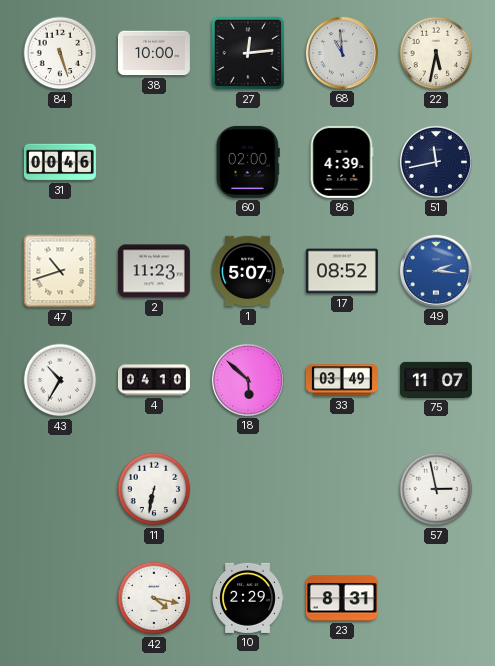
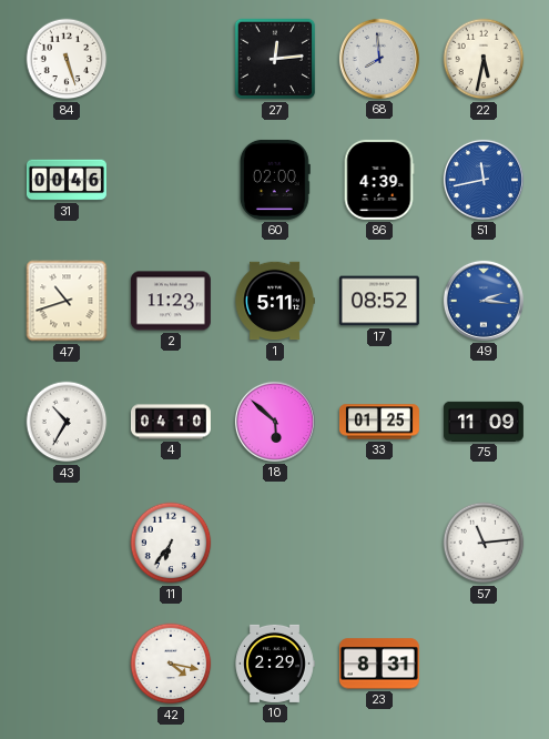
38: 10:00 -> none (154, 53)
68: 10:59 -> 7:59 (379, 59)
51 dial: navy -> blue (484, 180)
1: 5:07 -> 5:11 (275, 301)
33: 03:49 -> 01:25 (379, 422)
75: 11:07 -> 11:09 (484, 422)
11: 6:32 -> 6:36 (171, 543)
57: 2:58 -> 11:14 (484, 543)
